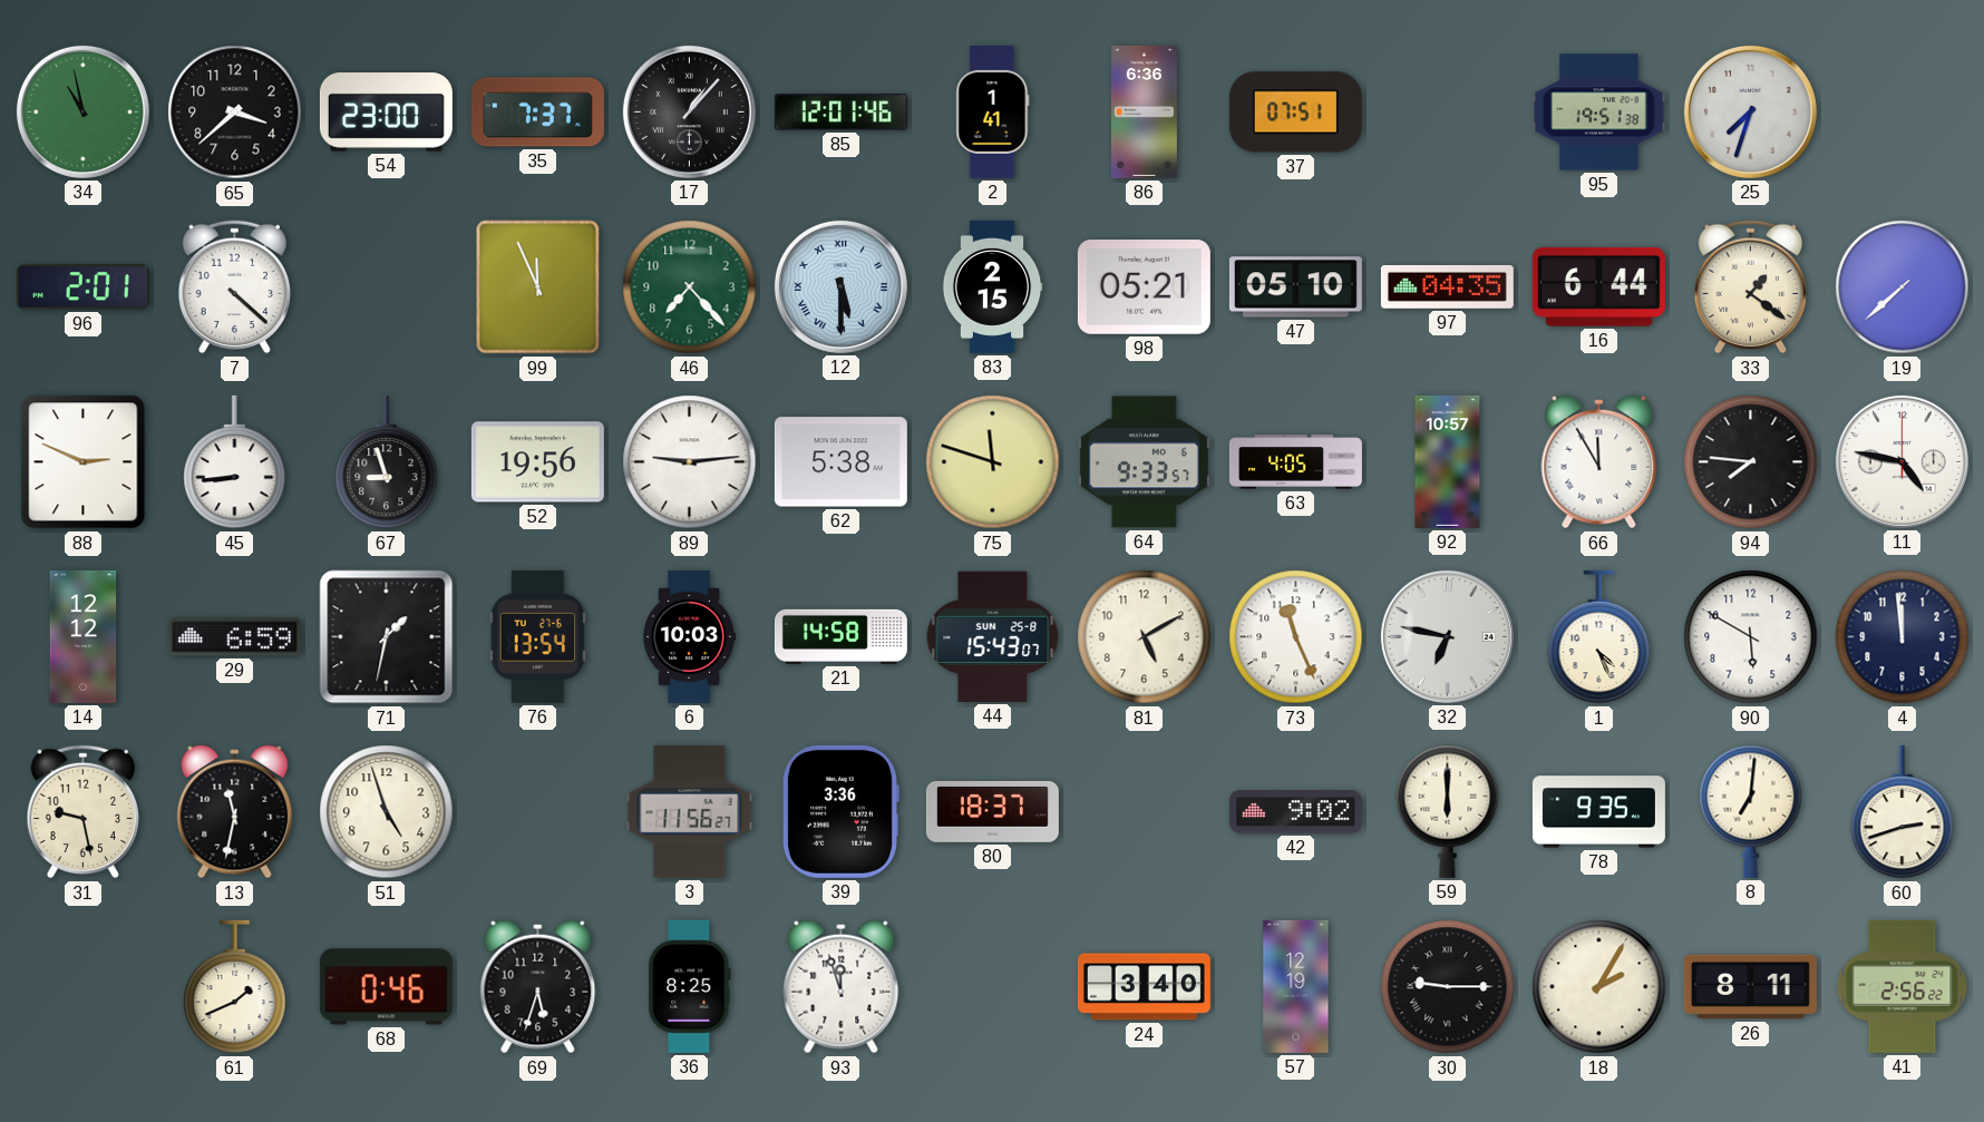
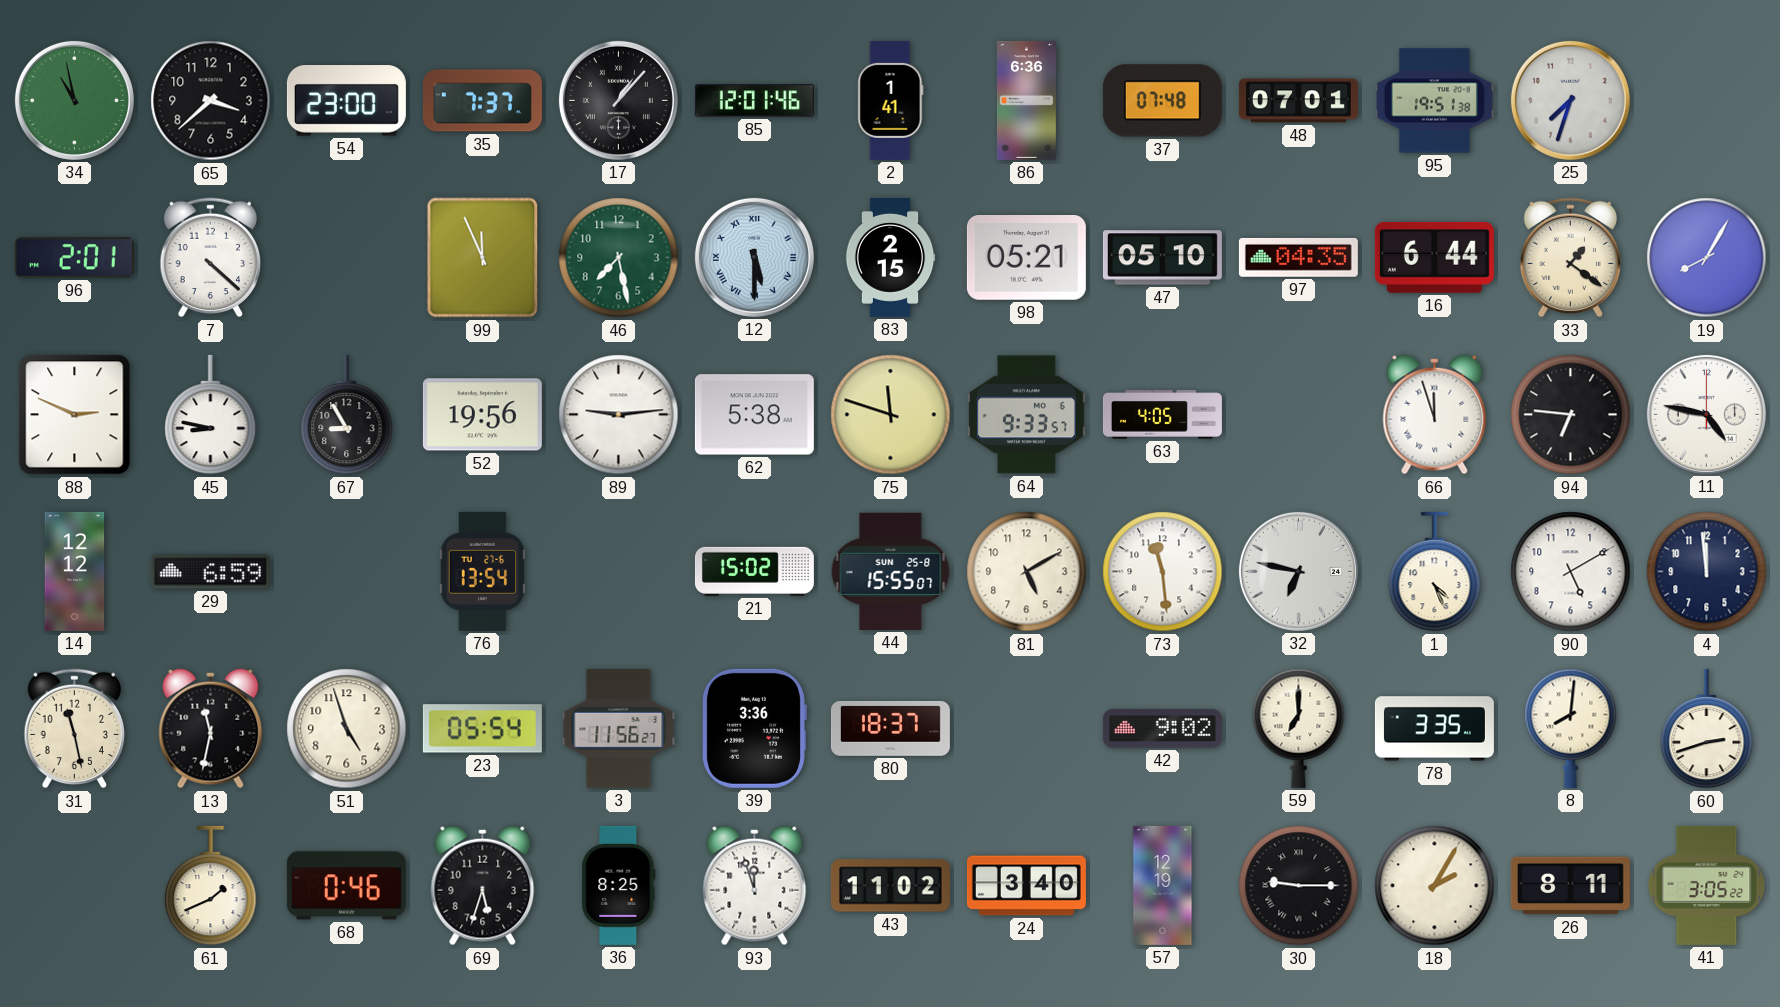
37: 07:51 -> 07:48 (1162, 101)
48: none -> 07:01 (1298, 101)
46: 7:23 -> 7:28 (619, 258)
19: 7:38 -> 8:05 (1707, 258)
45: 8:44 -> 8:47 (211, 415)
67: 8:57 -> 8:55 (347, 415)
92: 10:57 -> none (1448, 461)
66: 11:55 -> 11:57 (1435, 415)
94: 7:46 -> 6:46 (1571, 415)
71: 1:32 -> none (387, 637)
6: 10:03 -> none (688, 636)
21: 14:58 -> 15:02 (754, 571)
44: 15:43 -> 15:55 (891, 571)
73: 11:26 -> 11:29 (1163, 572)
90: 5:50 -> 5:10 (1571, 572)
31: 9:28 -> 11:28 (74, 729)
23: none -> 05:54 (482, 729)
59: 6:00 -> 7:00 (1299, 728)
78: 9:35 -> 3:35 (1434, 729)
8: 7:01 -> 8:01 (1571, 728)
43: none -> 11:02 (890, 886)
41: 2:56 -> 3:05 (1707, 885)
